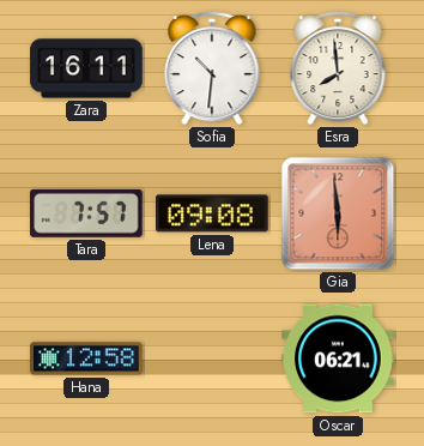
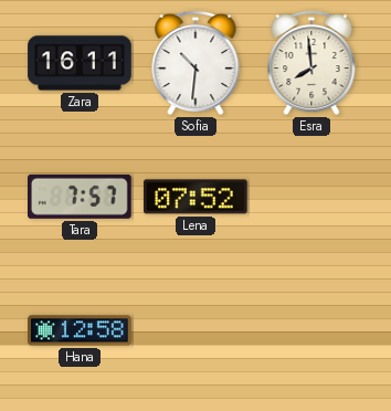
Lena: 09:08 -> 07:52 (197, 197)
Gia: 5:59 -> none (338, 213)
Oscar: 06:21 -> none (338, 358)
